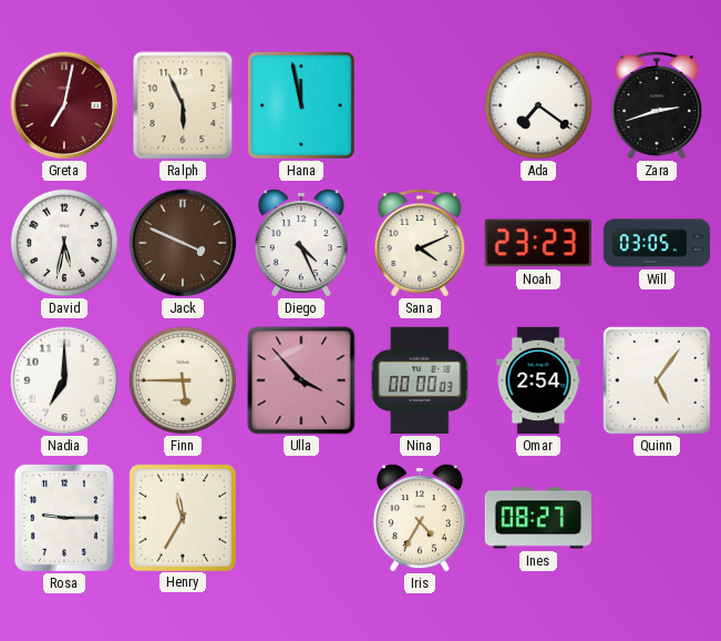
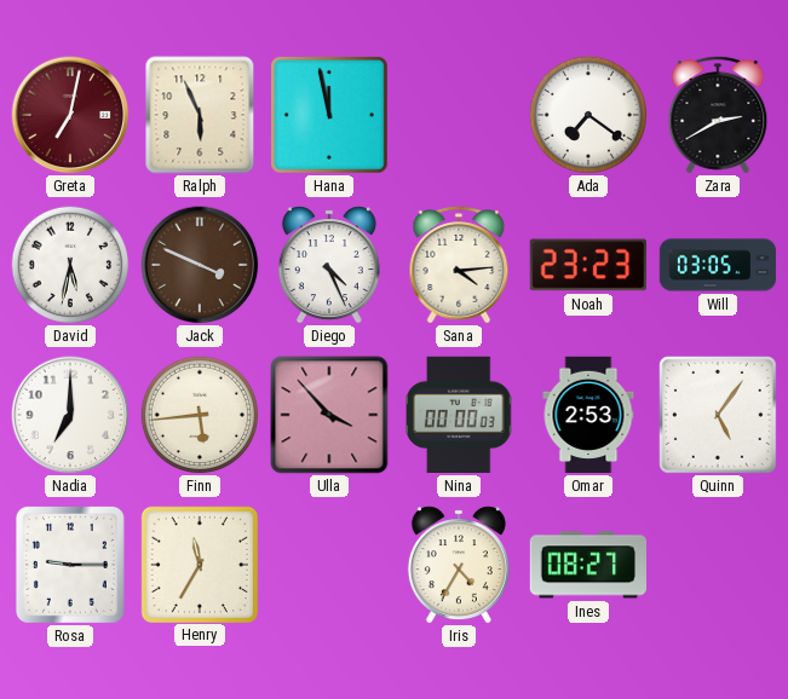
Zara: 2:42 -> 2:40 (718, 115)
Sana: 4:11 -> 4:14 (459, 265)
Finn: 5:45 -> 5:44 (199, 414)
Omar: 2:54 -> 2:53 (588, 415)
